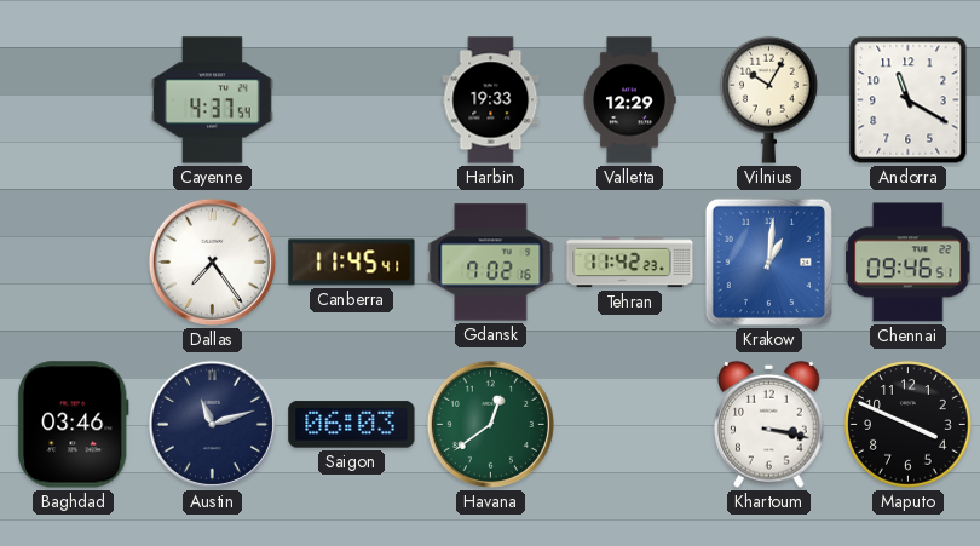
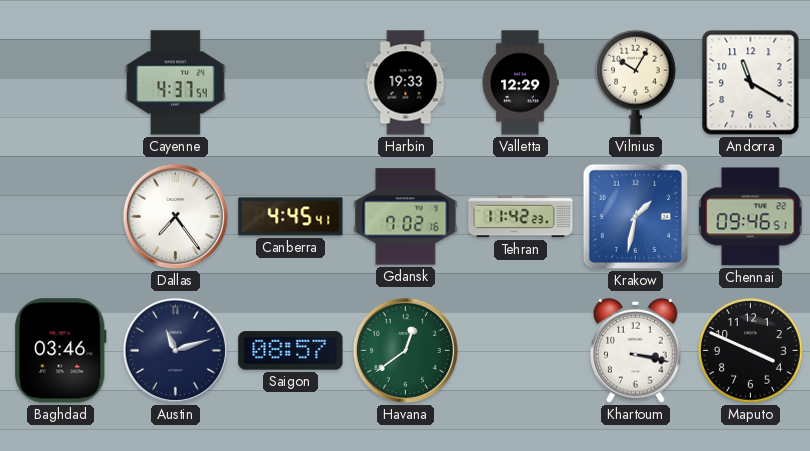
Canberra: 11:45 -> 4:45 (291, 217)
Krakow: 1:01 -> 1:32 (635, 216)
Saigon: 06:03 -> 08:57 (291, 351)
